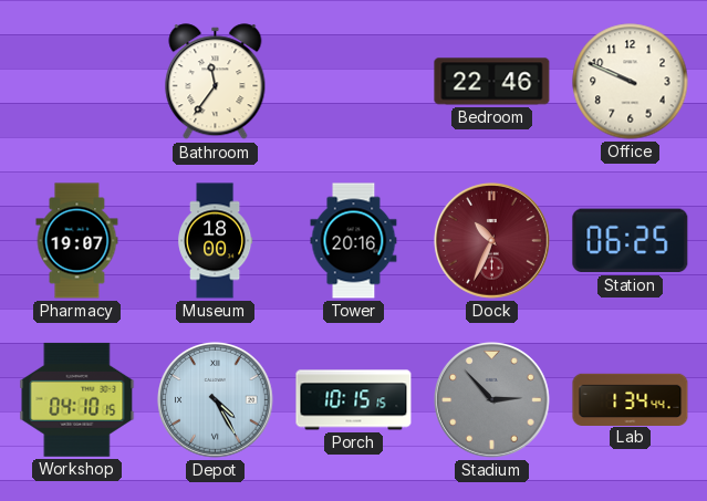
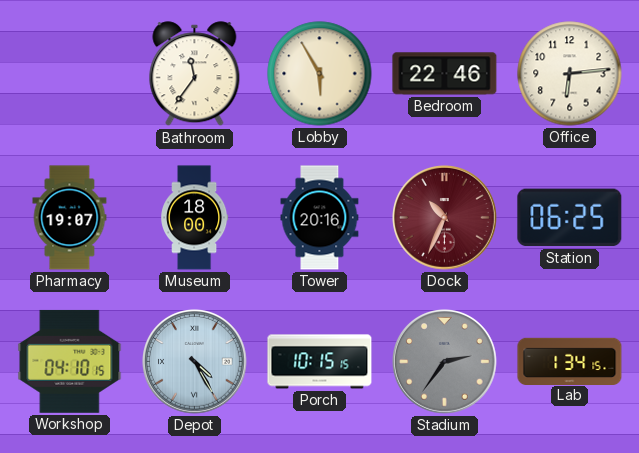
Lobby: none -> 5:55 (320, 74)
Office: 9:49 -> 6:14 (570, 74)
Stadium: 2:53 -> 2:36 (445, 362)
Lab: 1:34:44 -> 1:34:15 (570, 361)
